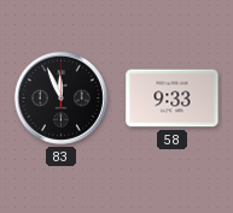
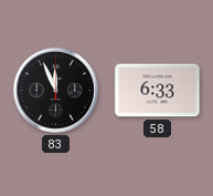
58: 9:33 -> 6:33 (158, 91)
